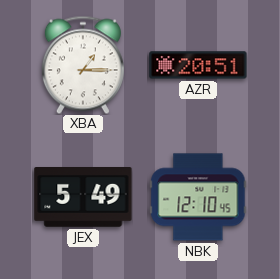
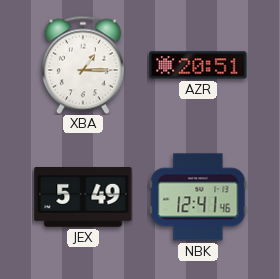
NBK: 12:10 -> 12:41 (198, 197)
